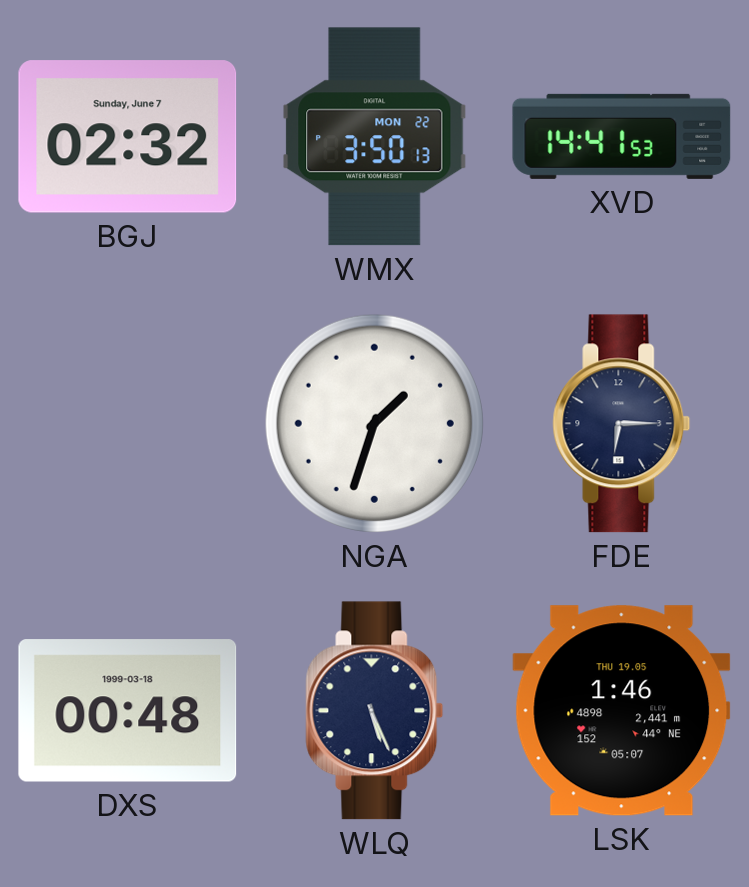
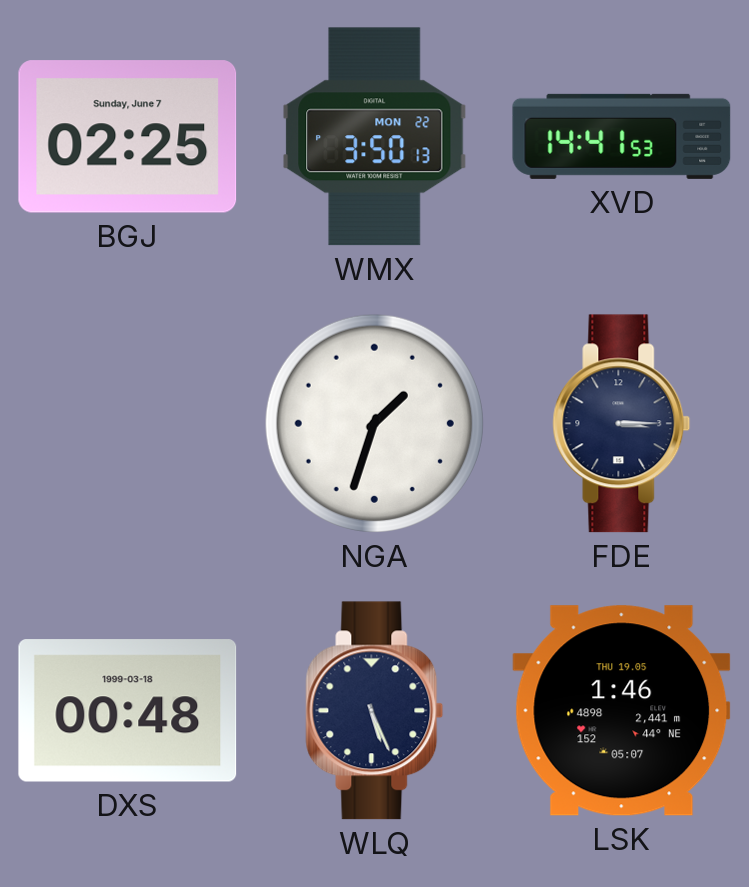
BGJ: 02:32 -> 02:25 (128, 137)
FDE: 6:15 -> 3:15 (622, 424)
